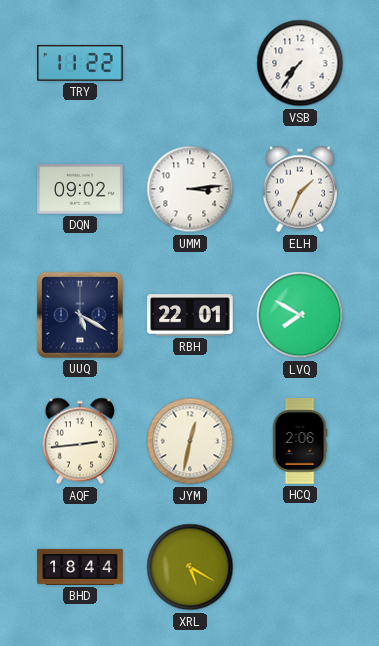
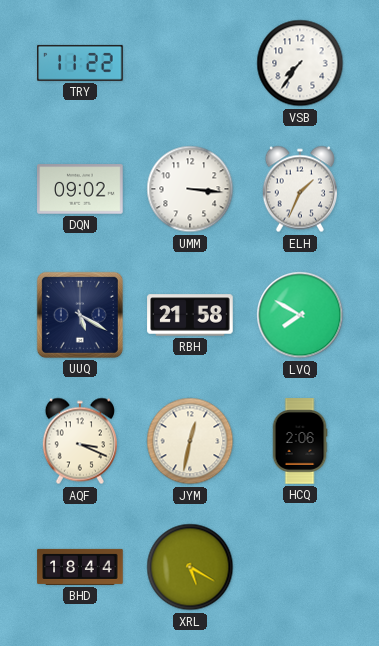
UMM: 3:14 -> 3:16 (190, 189)
RBH: 22:01 -> 21:58 (190, 315)
AQF: 2:44 -> 3:19 (80, 441)
